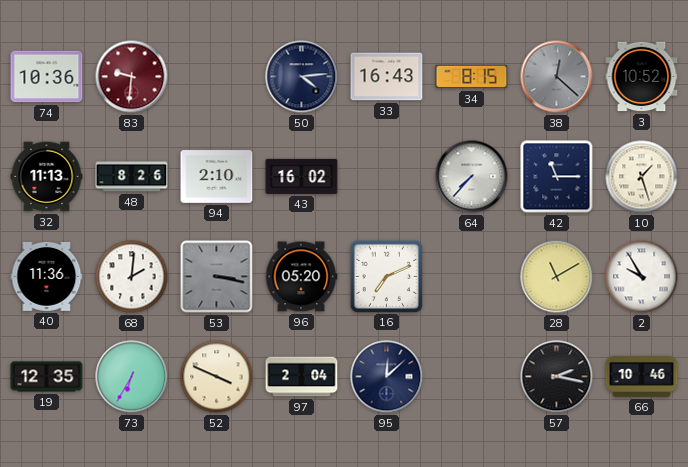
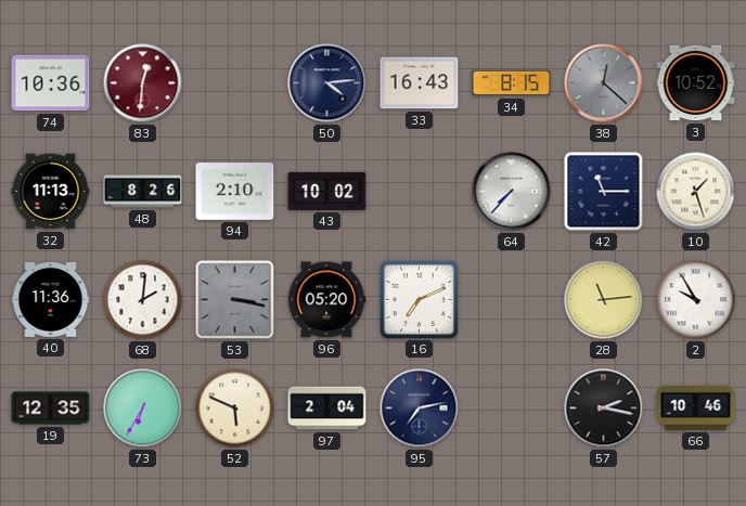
83: 9:31 -> 12:31 (143, 83)
43: 16:02 -> 10:02 (327, 191)
28: 11:10 -> 11:14 (604, 300)
52: 3:49 -> 5:49 (235, 408)
95: 12:08 -> 7:13 (420, 408)
